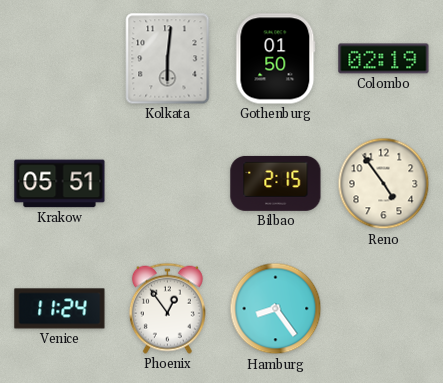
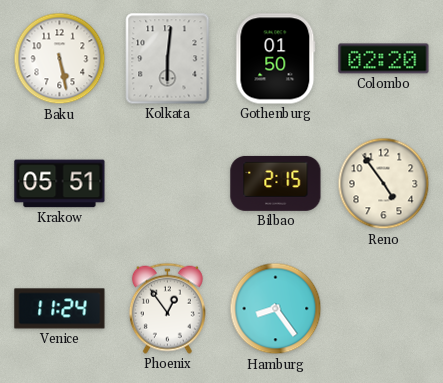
Baku: none -> 5:28 (60, 59)
Colombo: 02:19 -> 02:20 (384, 59)
